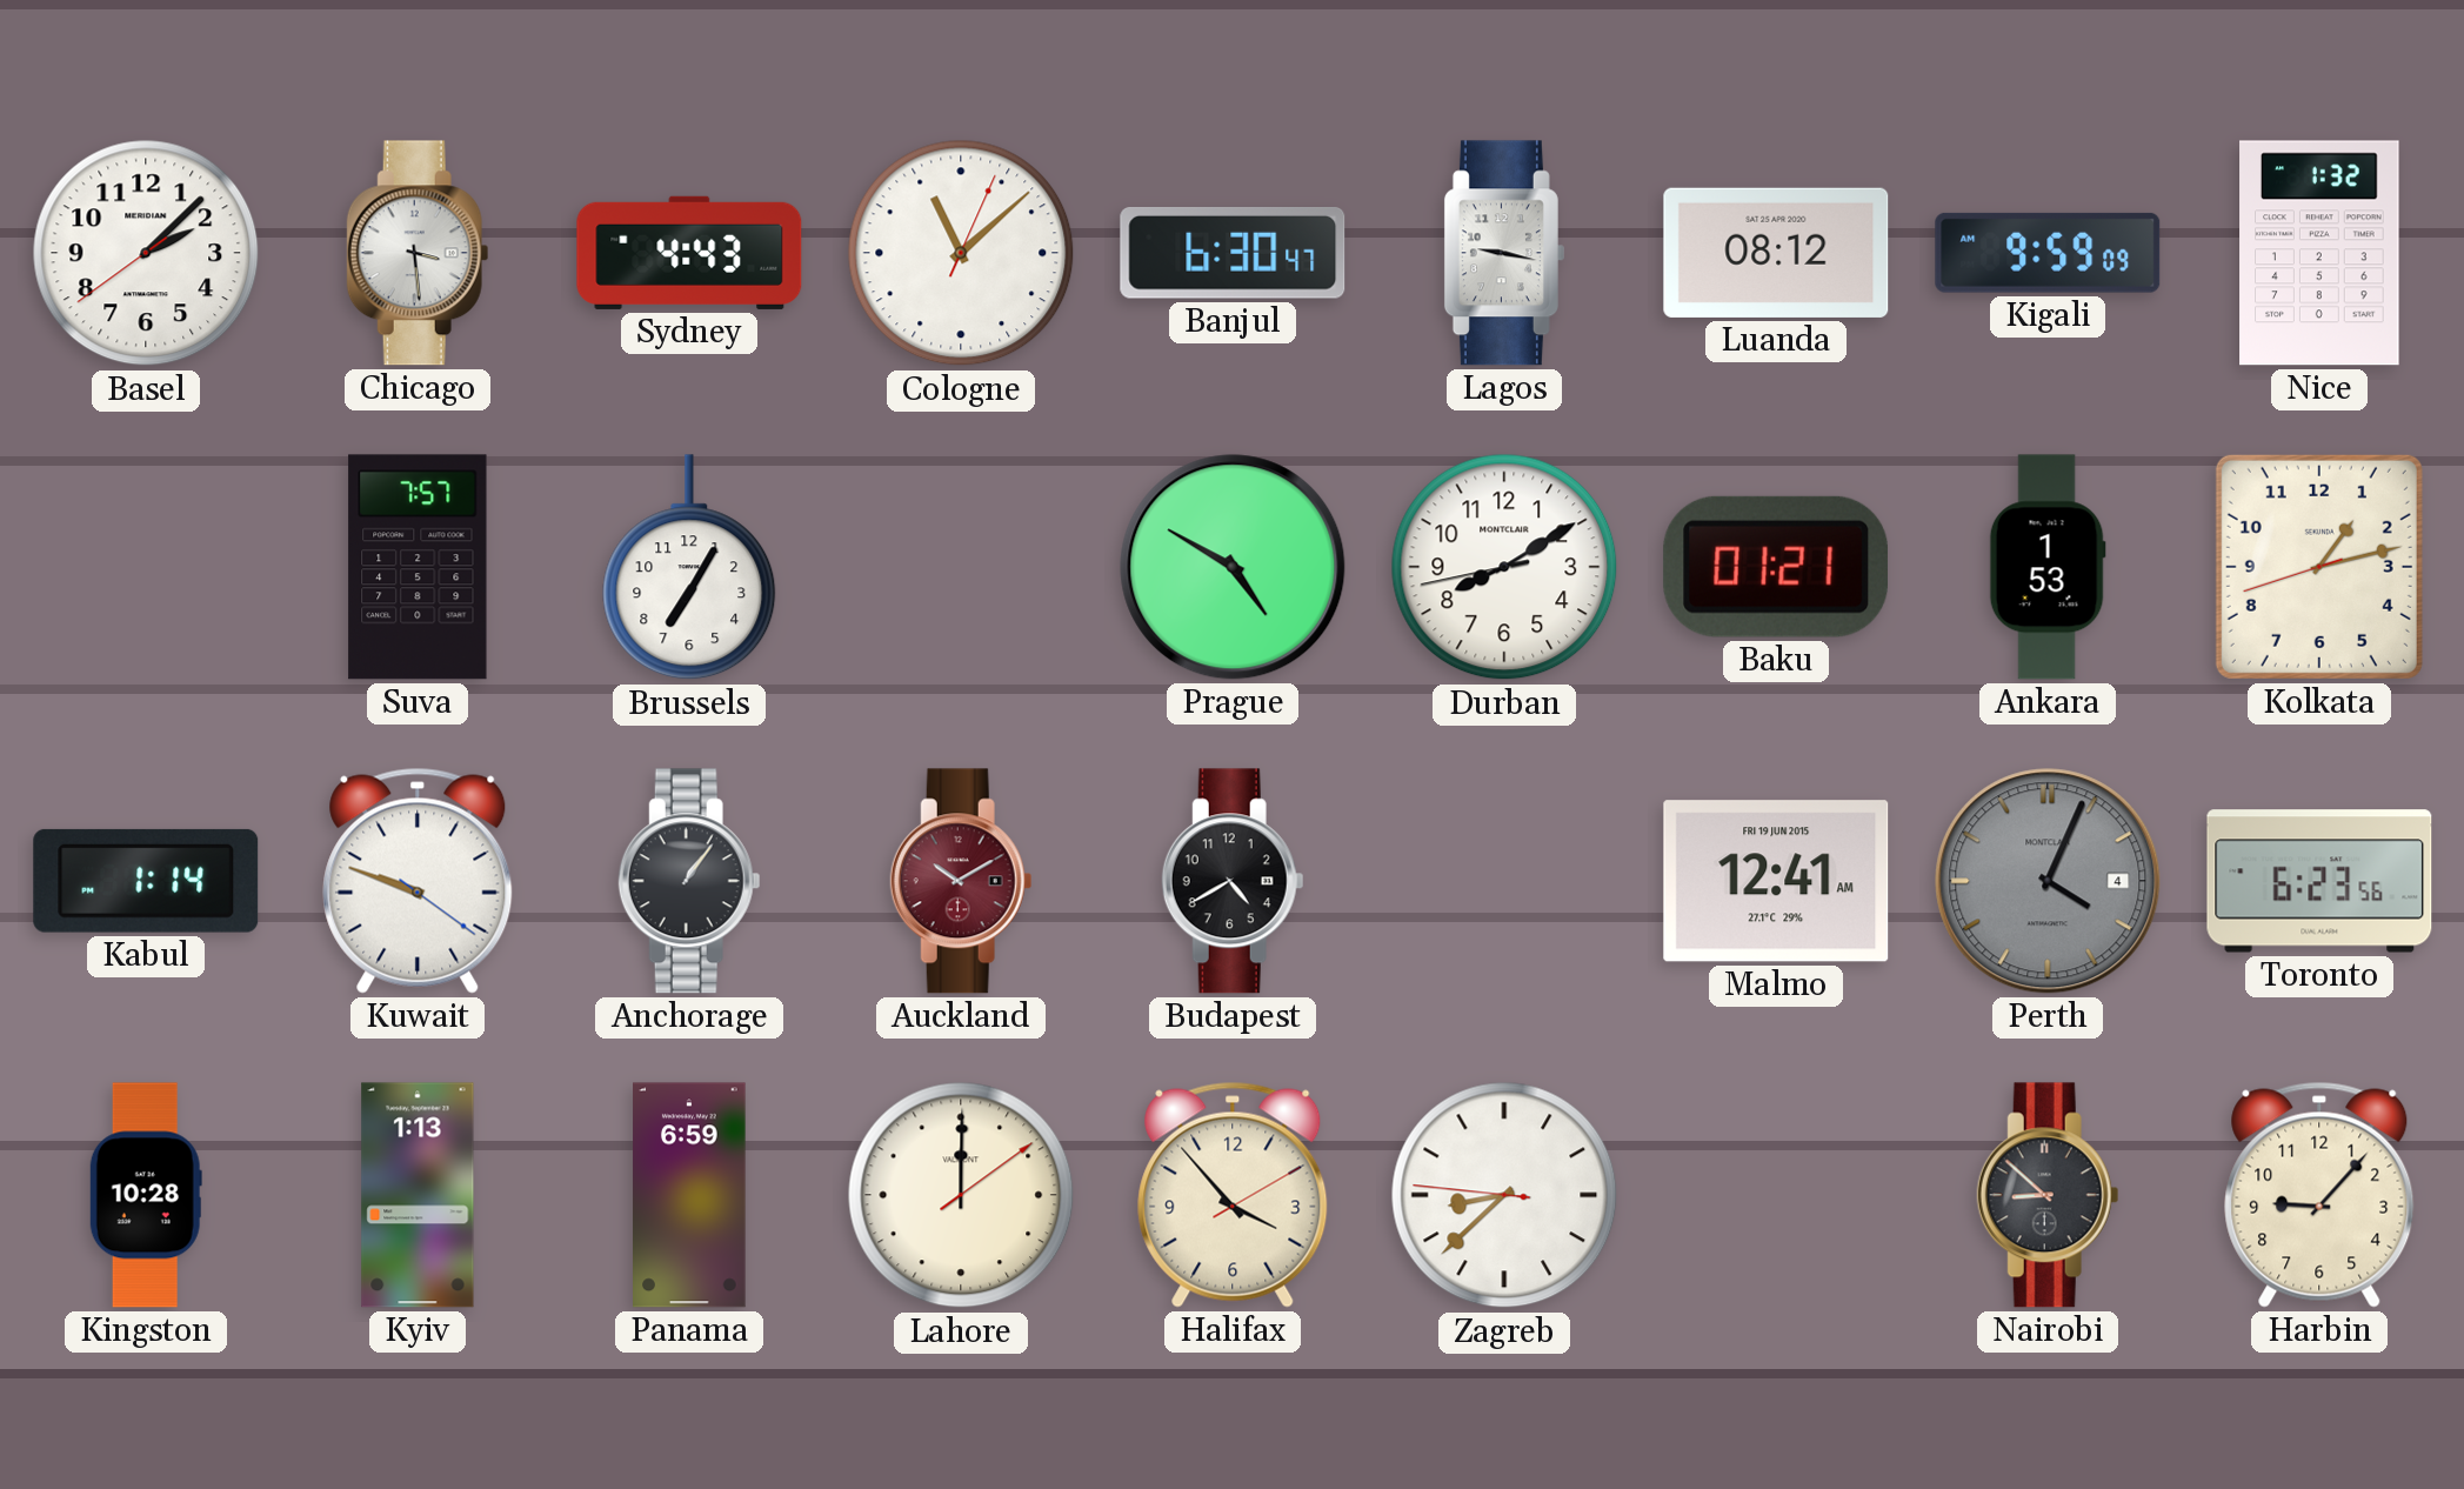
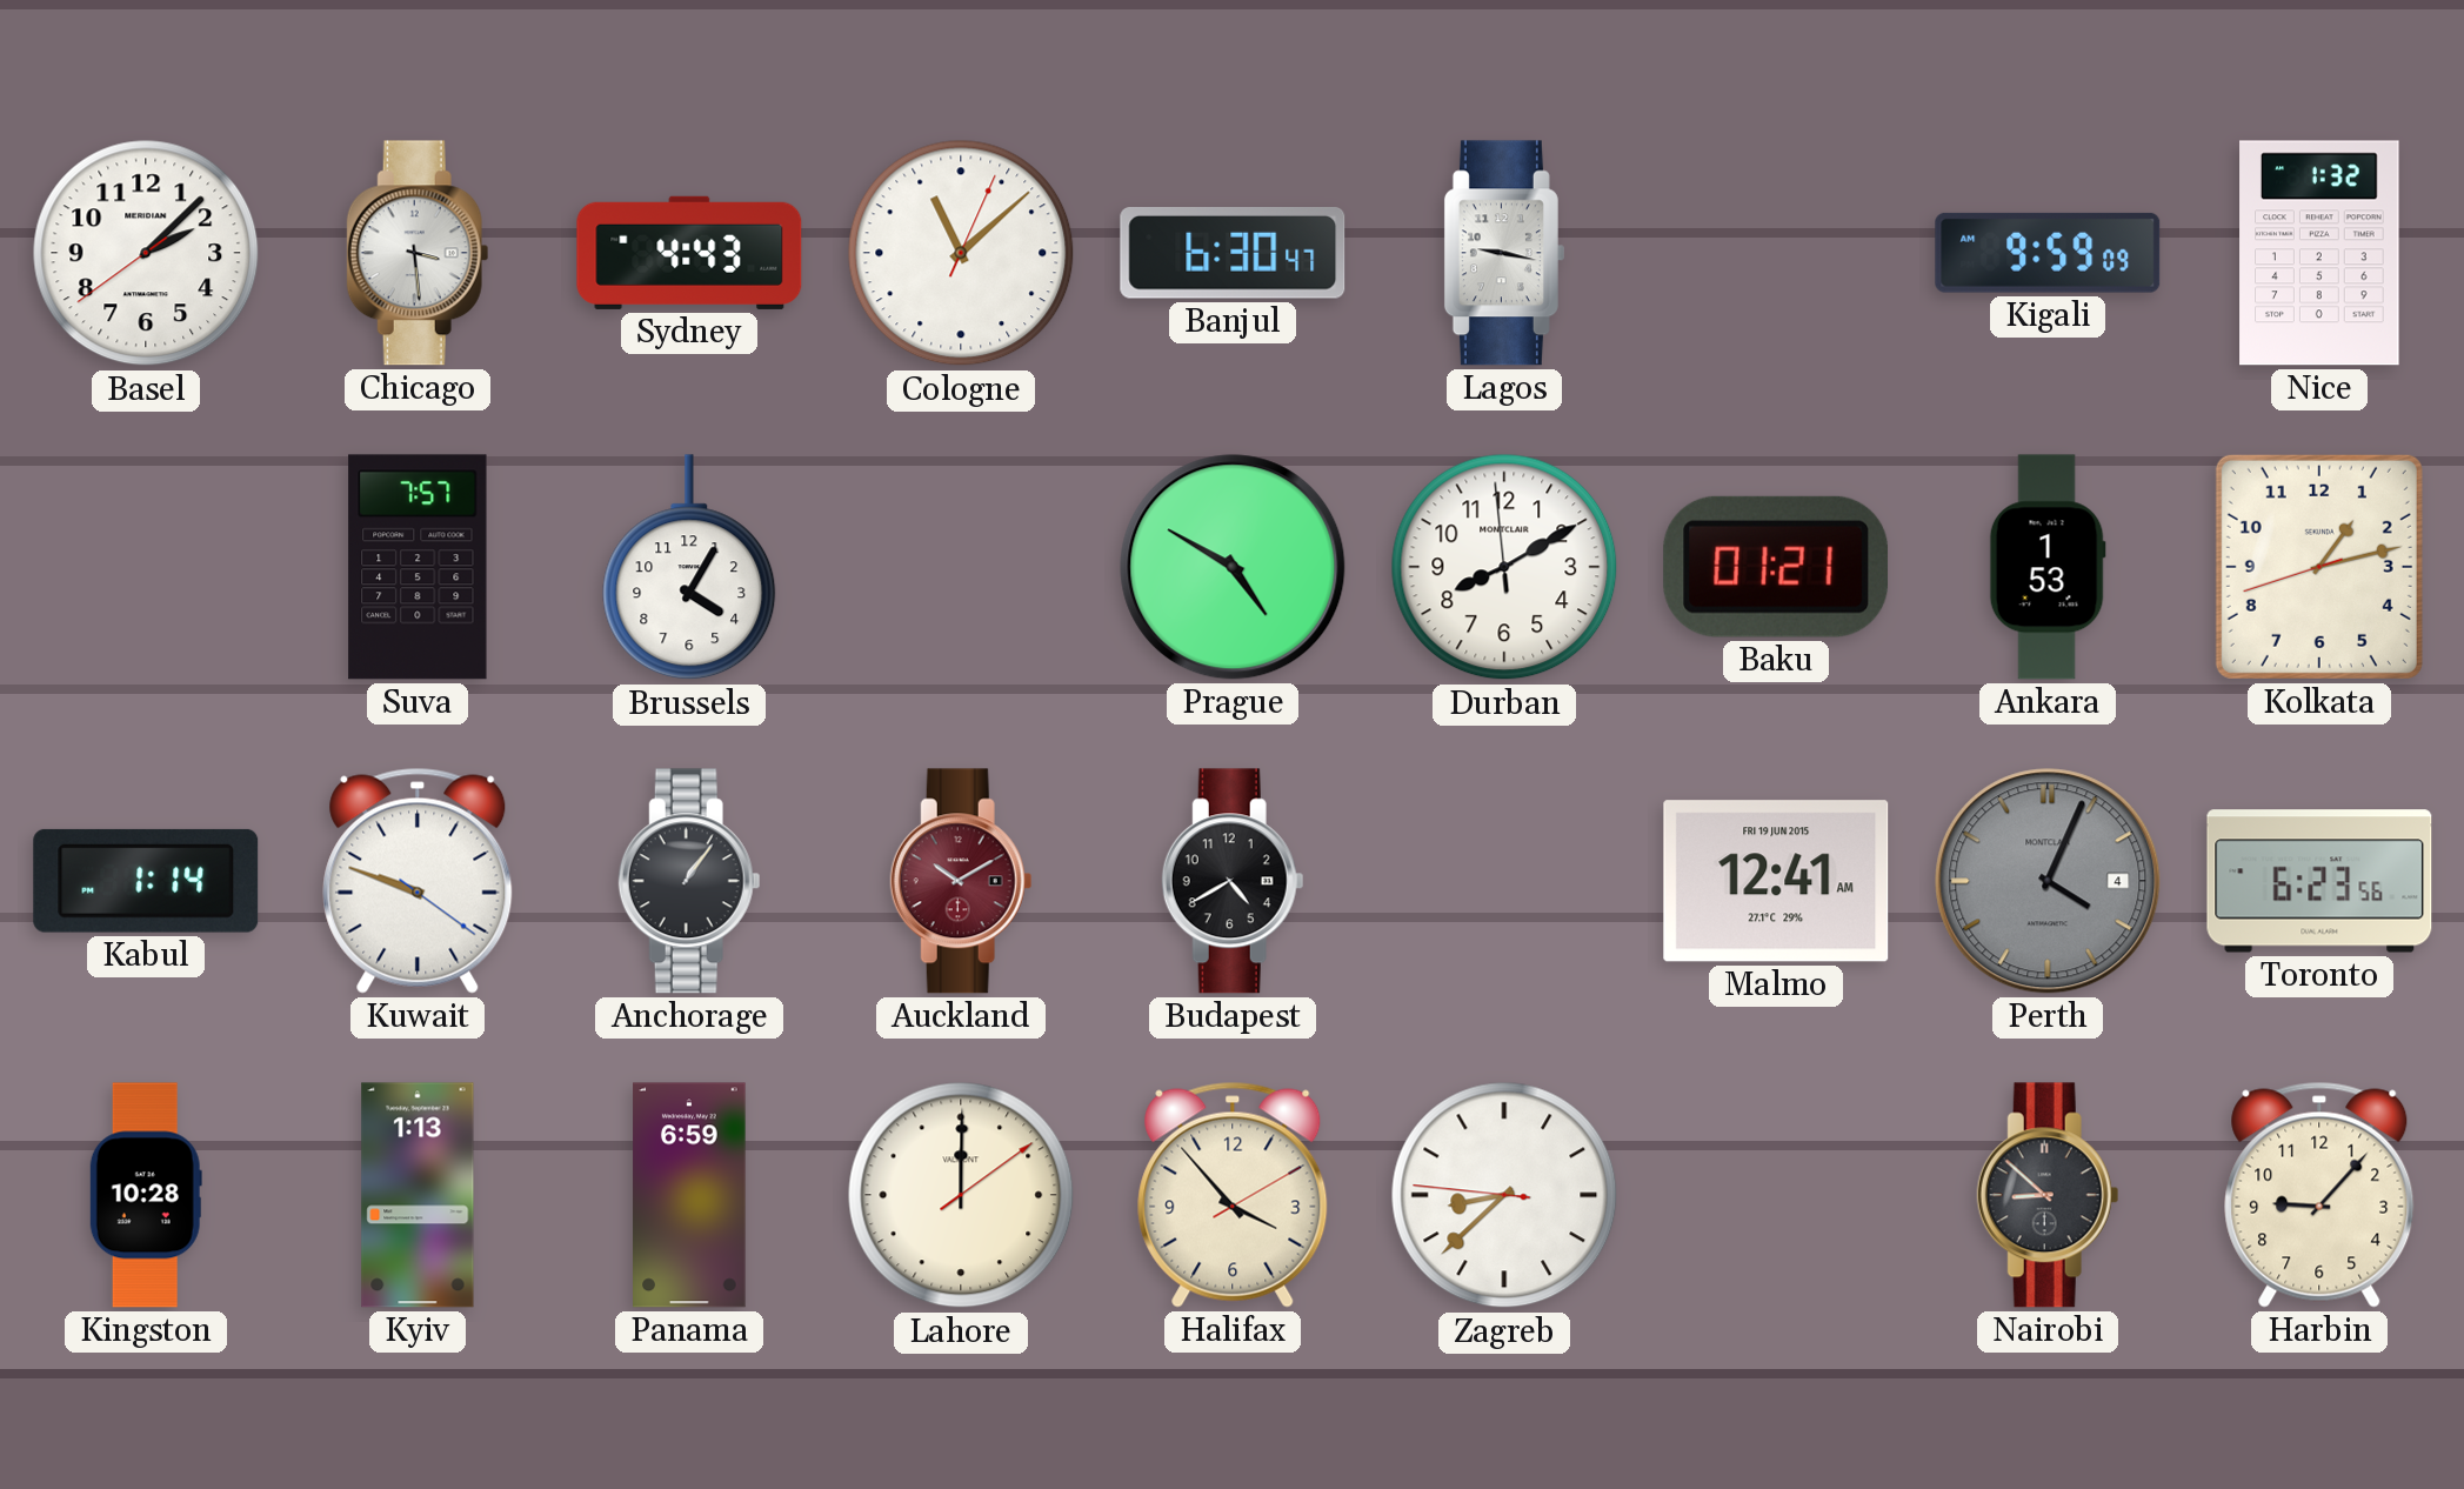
Luanda: 08:12 -> none (1776, 253)
Brussels: 7:05 -> 4:05 (689, 568)
Durban: 8:09:43 -> 8:09:59 (1504, 567)
